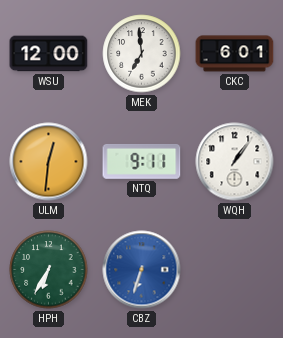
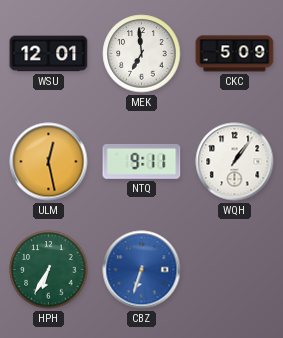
WSU: 12:00 -> 12:01 (49, 54)
CKC: 6:01 -> 5:09 (235, 54)
ULM: 12:31 -> 12:28 (49, 162)
